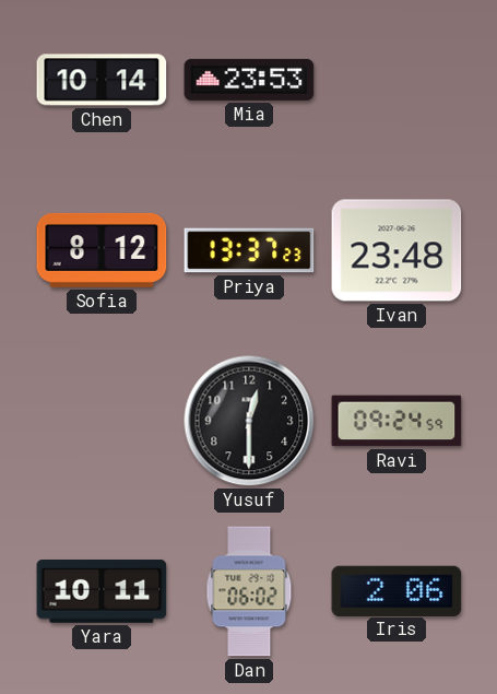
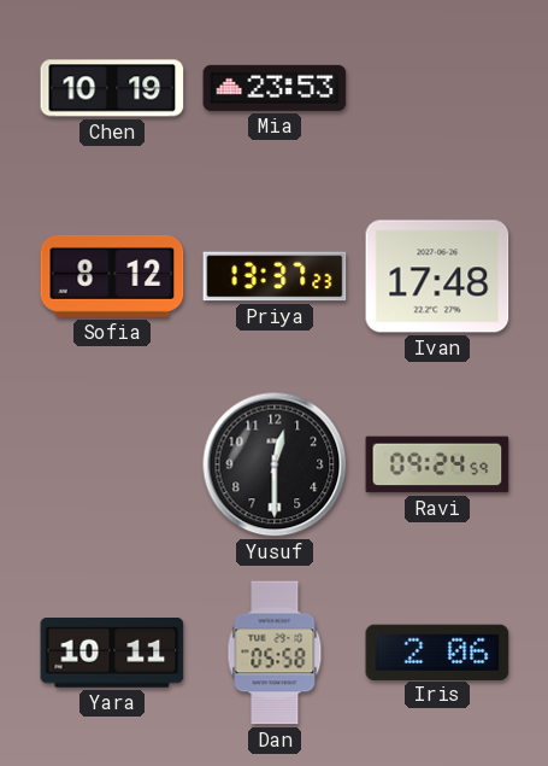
Chen: 10:14 -> 10:19 (112, 88)
Ivan: 23:48 -> 17:48 (437, 276)
Dan: 06:02 -> 05:58 (275, 653)
